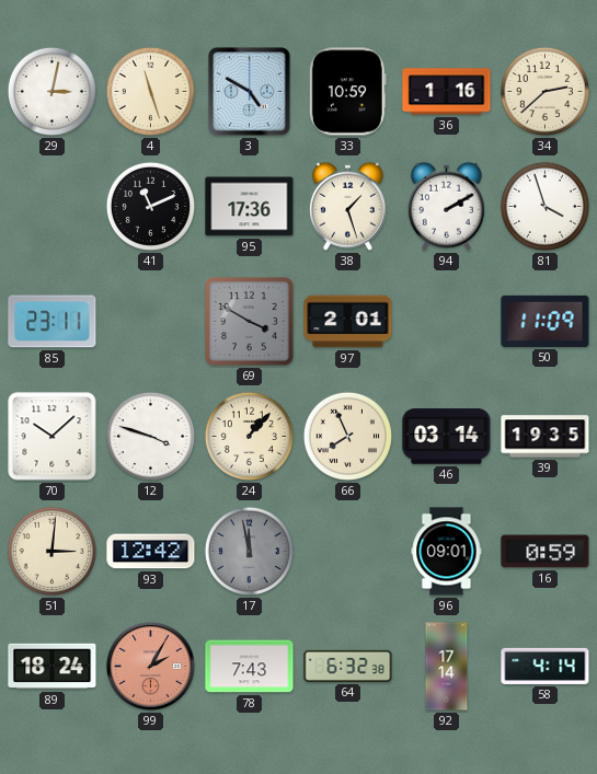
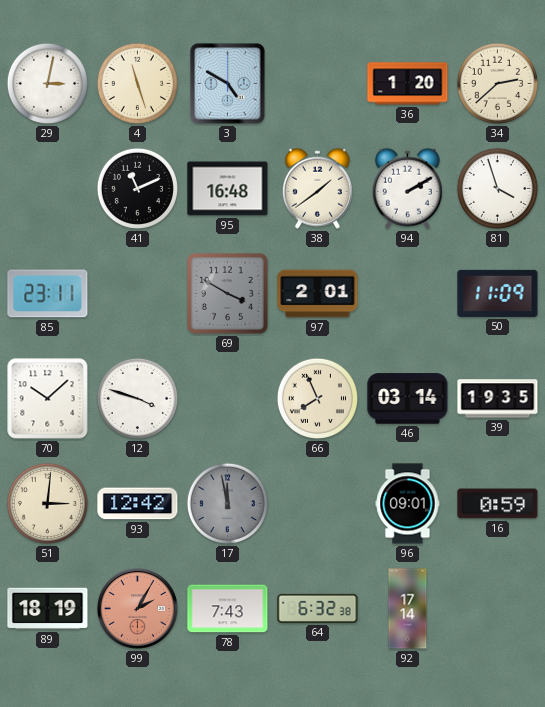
33: 10:59 -> none (347, 92)
36: 1:16 -> 1:20 (408, 84)
95: 17:36 -> 16:48 (228, 189)
38: 1:27 -> 1:39 (317, 188)
24: 1:07 -> none (249, 436)
89: 18:24 -> 18:19 (48, 609)
58: 4:14 -> none (546, 666)
